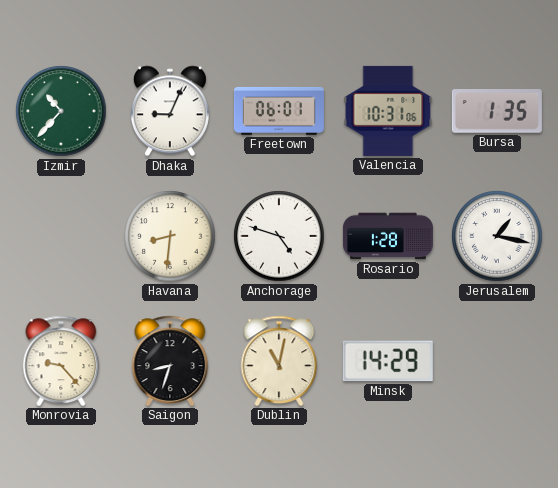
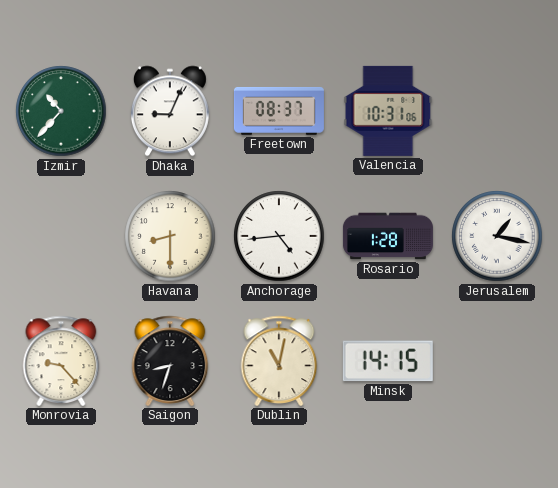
Freetown: 06:01 -> 08:37 (279, 111)
Bursa: 1:35 -> none (497, 112)
Havana: 8:31 -> 8:30 (170, 236)
Anchorage: 4:48 -> 4:44 (279, 236)
Minsk: 14:29 -> 14:15 (388, 361)
